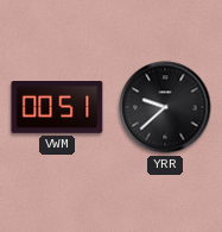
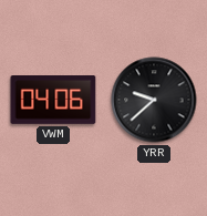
VWM: 00:51 -> 04:06 (53, 101)
